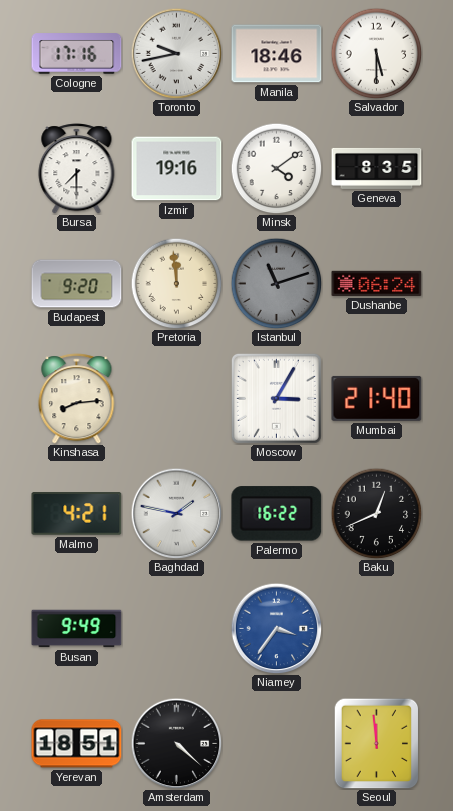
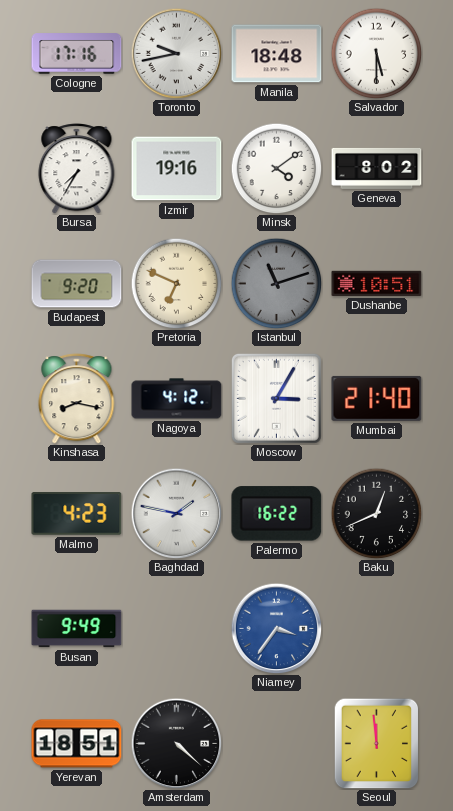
Manila: 18:46 -> 18:48 (277, 54)
Bursa: 7:30 -> 7:35 (77, 169)
Geneva: 8:35 -> 8:02 (377, 168)
Pretoria: 11:59 -> 6:49 (176, 283)
Dushanbe: 06:24 -> 10:51 (377, 283)
Kinshasa: 8:14 -> 8:17 (77, 399)
Nagoya: none -> 4:12 (177, 399)
Malmo: 4:21 -> 4:23 (77, 514)
